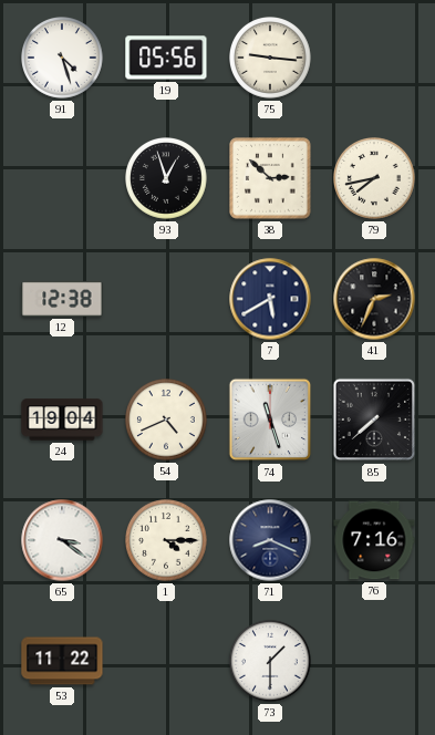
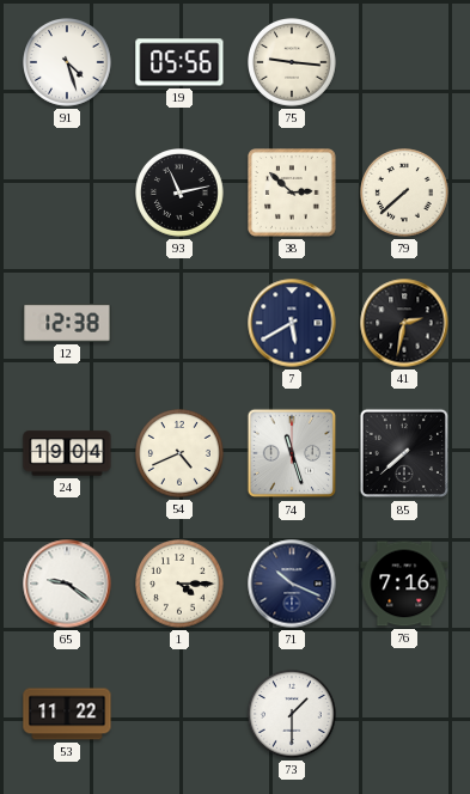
93: 12:57 -> 11:13 (181, 194)
79: 7:43 -> 7:38 (405, 194)
41: 2:34 -> 2:32 (404, 323)
65: 3:21 -> 9:21 (67, 584)
71: 8:19 -> 10:19 (292, 584)
